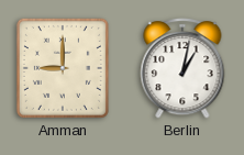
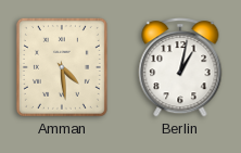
Amman: 9:00 -> 4:29 (62, 67)
